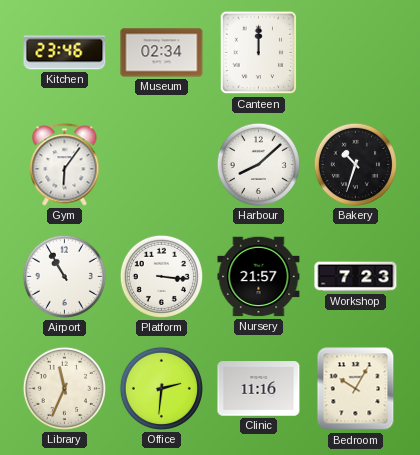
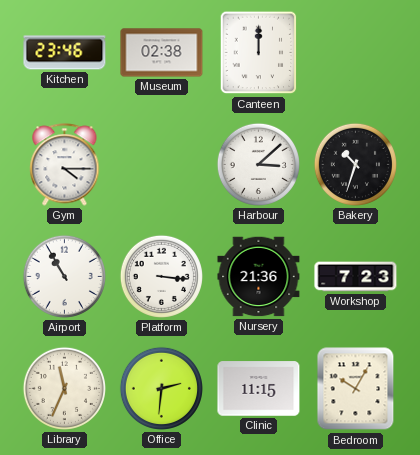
Museum: 02:34 -> 02:38 (162, 53)
Gym: 6:06 -> 4:15 (65, 165)
Harbour: 8:08 -> 3:08 (258, 164)
Nursery: 21:57 -> 21:36 (259, 277)
Clinic: 11:16 -> 11:15 (259, 389)
